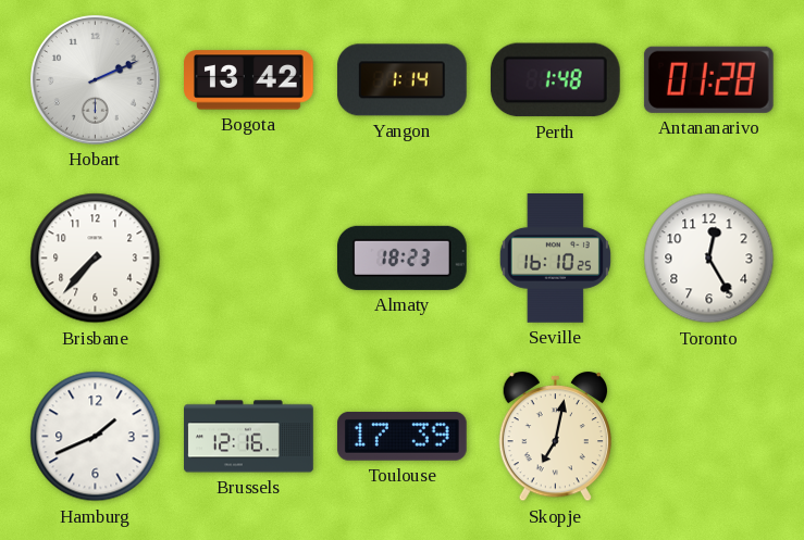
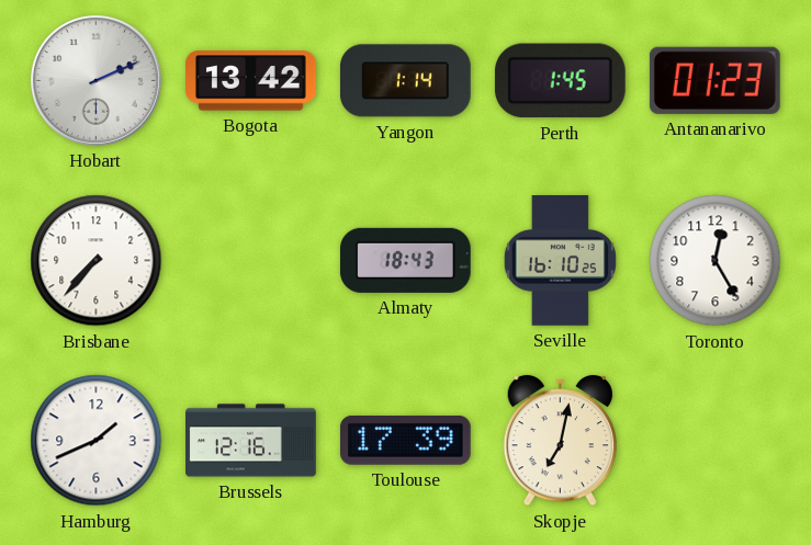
Perth: 1:48 -> 1:45 (560, 81)
Antananarivo: 01:28 -> 01:23 (714, 80)
Almaty: 18:23 -> 18:43 (405, 260)
